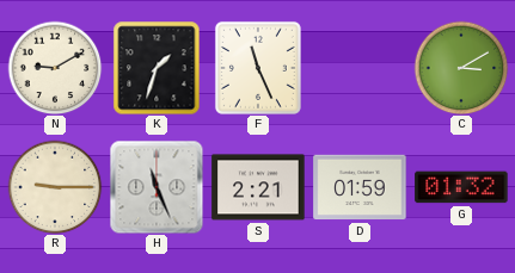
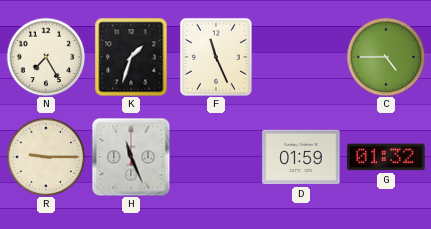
N: 9:10 -> 7:25 (46, 57)
C: 3:10 -> 4:45 (386, 57)
S: 2:21 -> none (258, 187)
